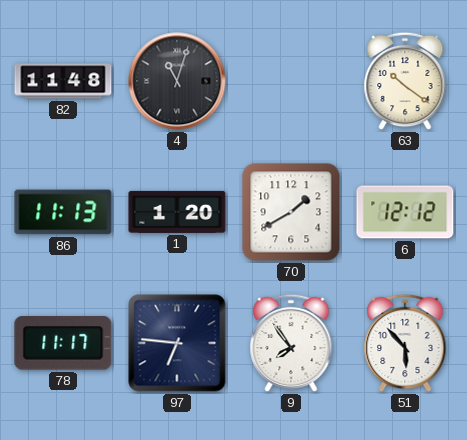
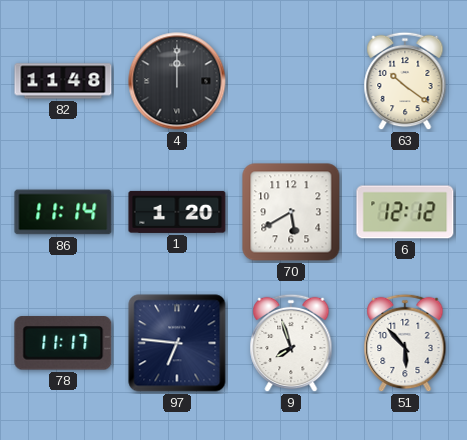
4: 11:03 -> 12:00 (177, 81)
86: 11:13 -> 11:14 (63, 212)
70: 1:40 -> 5:40 (291, 212)
9: 7:54 -> 7:57 (291, 343)
